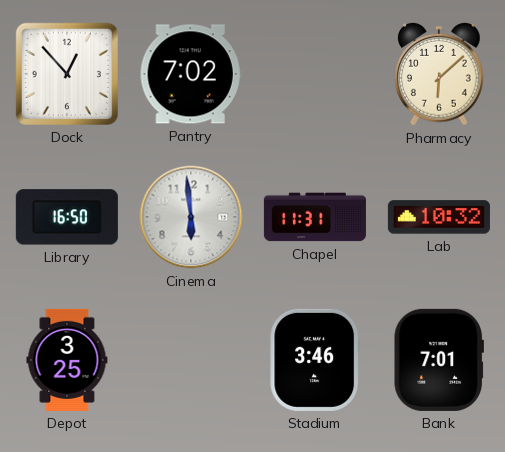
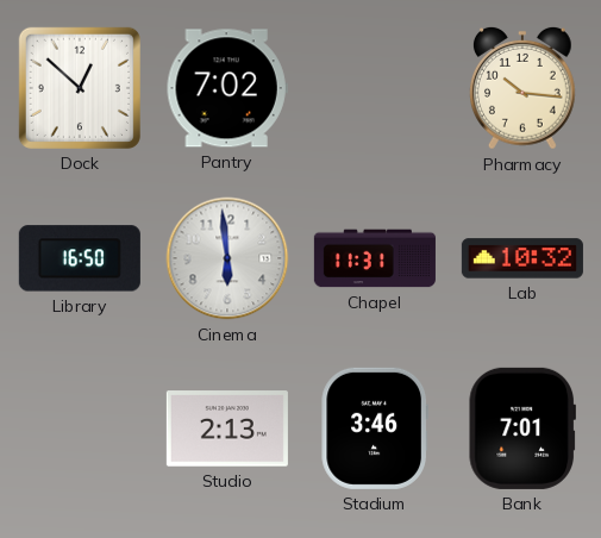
Dock: 12:53 -> 12:52 (80, 88)
Pharmacy: 6:08 -> 10:16 (524, 88)
Depot: 3:25 -> none (67, 360)
Studio: none -> 2:13 (227, 428)
